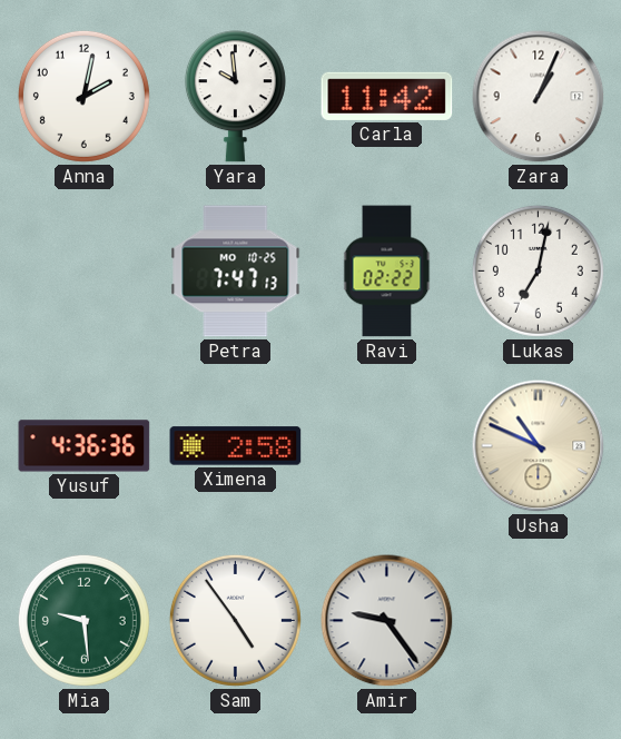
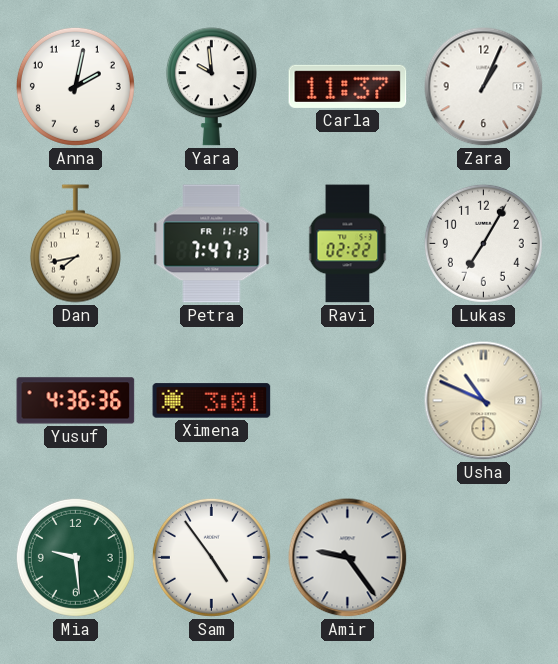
Carla: 11:42 -> 11:37 (348, 86)
Dan: none -> 7:43 (75, 244)
Petra date: MO 10-25 -> FR 11-19 (212, 244)
Lukas: 7:02 -> 7:05 (483, 243)
Ximena: 2:58 -> 3:01 (212, 401)
